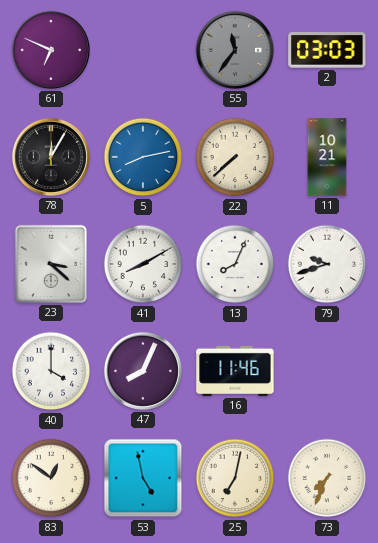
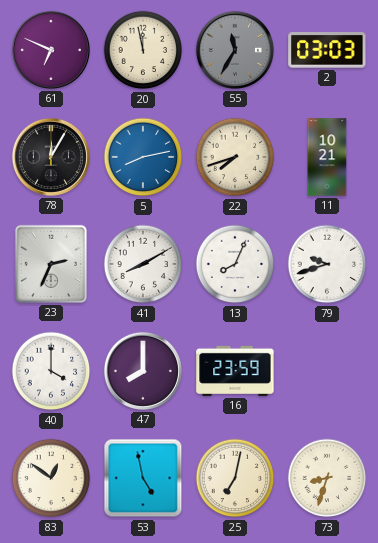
20: none -> 11:58 (143, 50)
55: 11:36 -> 11:35 (235, 50)
22: 7:38 -> 7:42 (235, 157)
23: 3:22 -> 2:34 (51, 264)
47: 8:04 -> 8:00 (143, 371)
16: 11:46 -> 23:59 (235, 371)
73: 7:34 -> 8:33 (327, 478)
